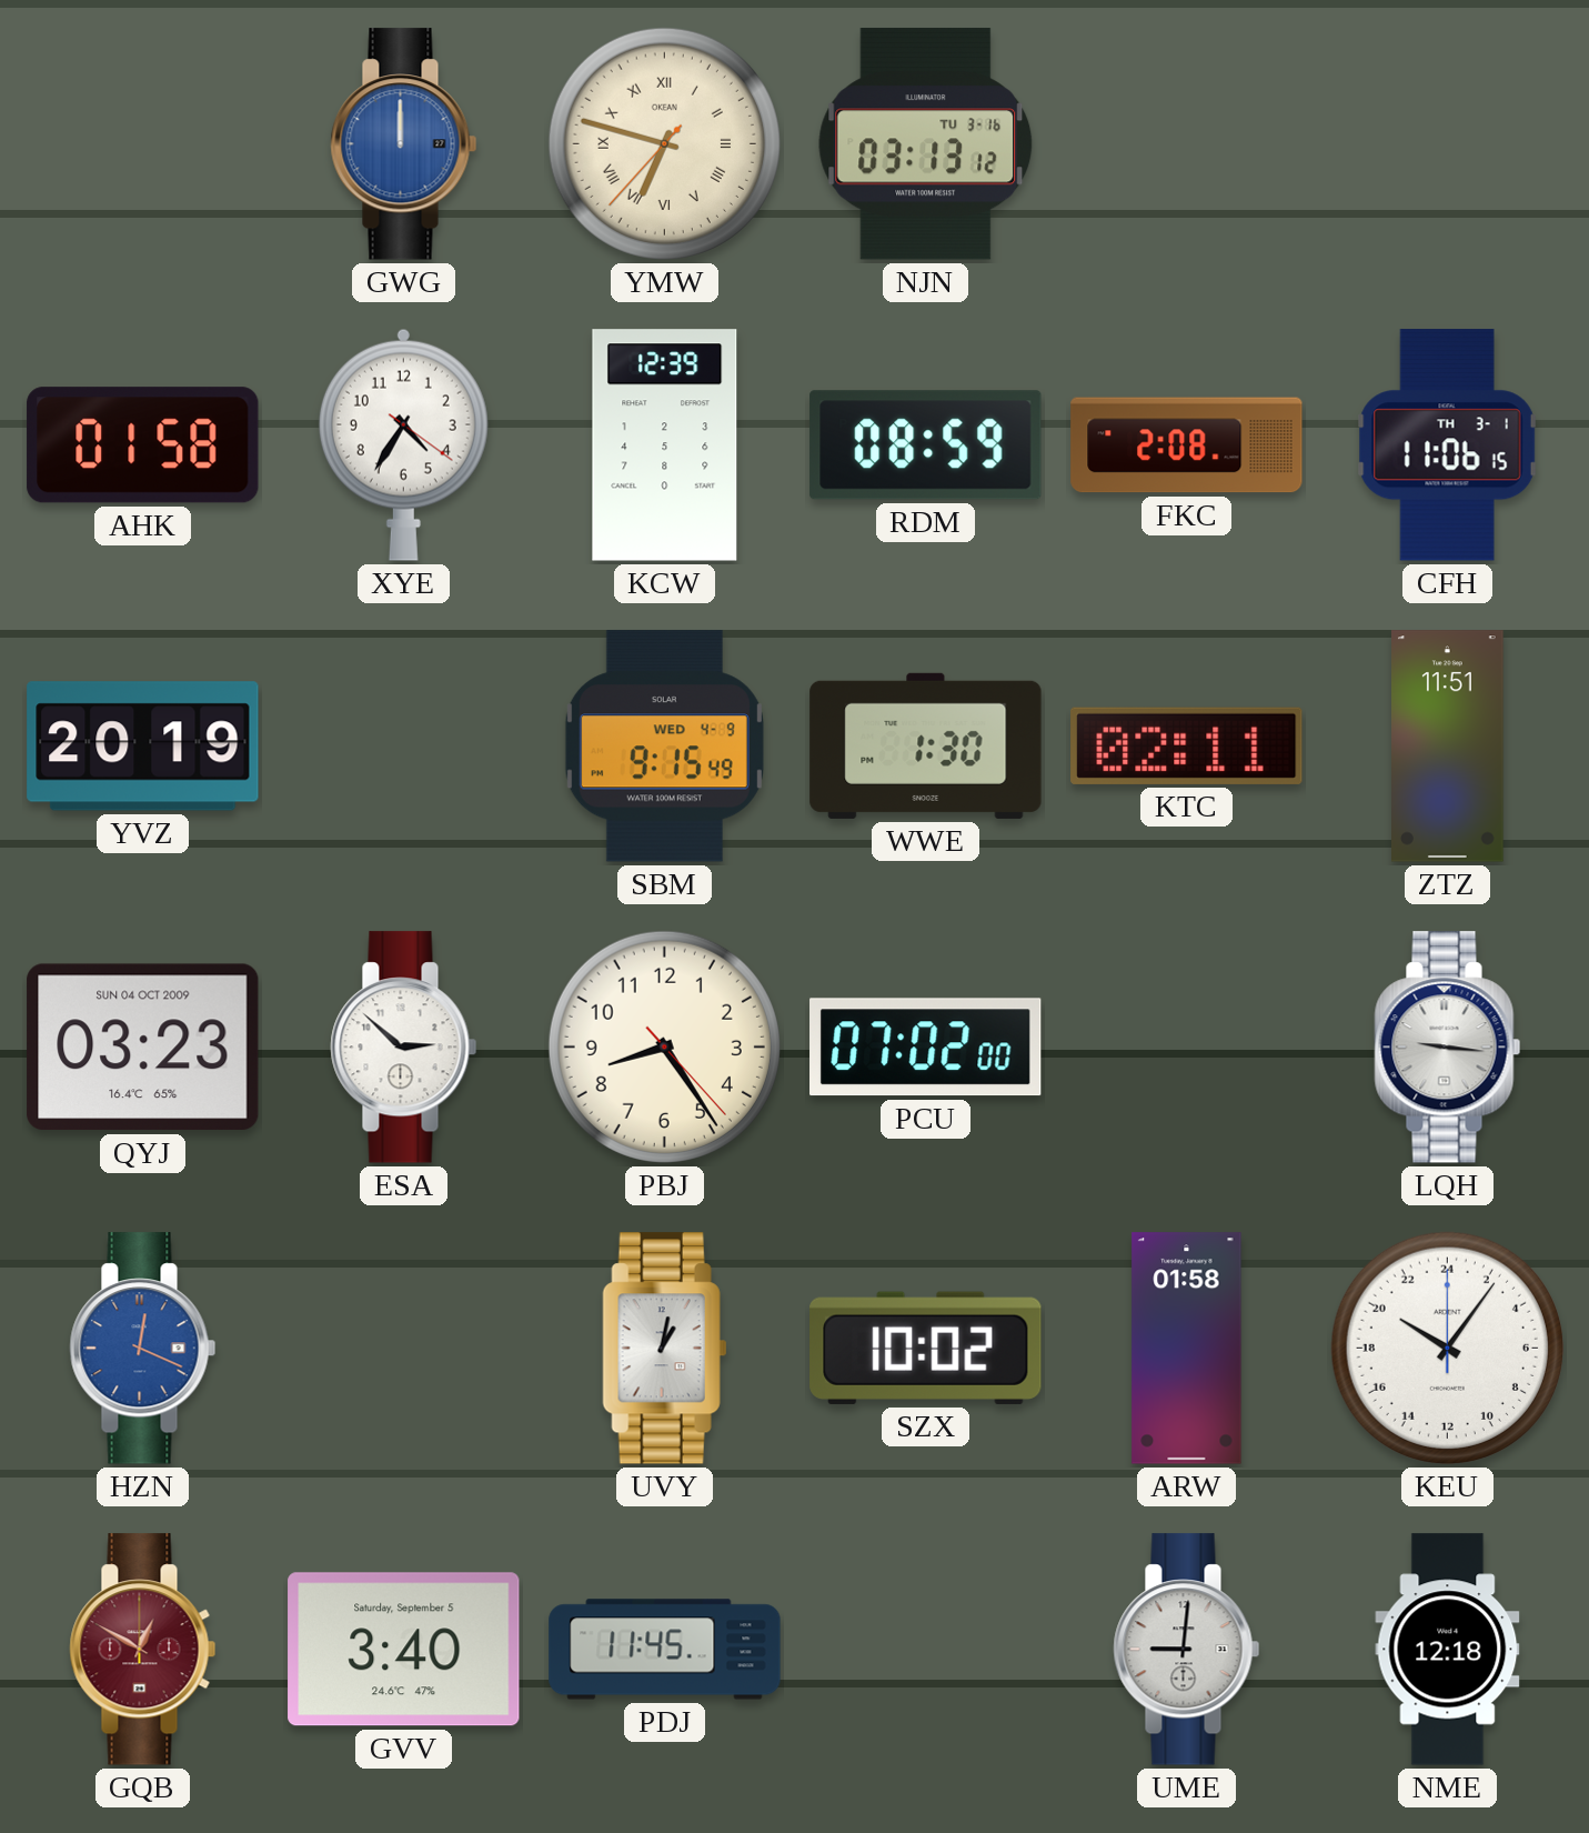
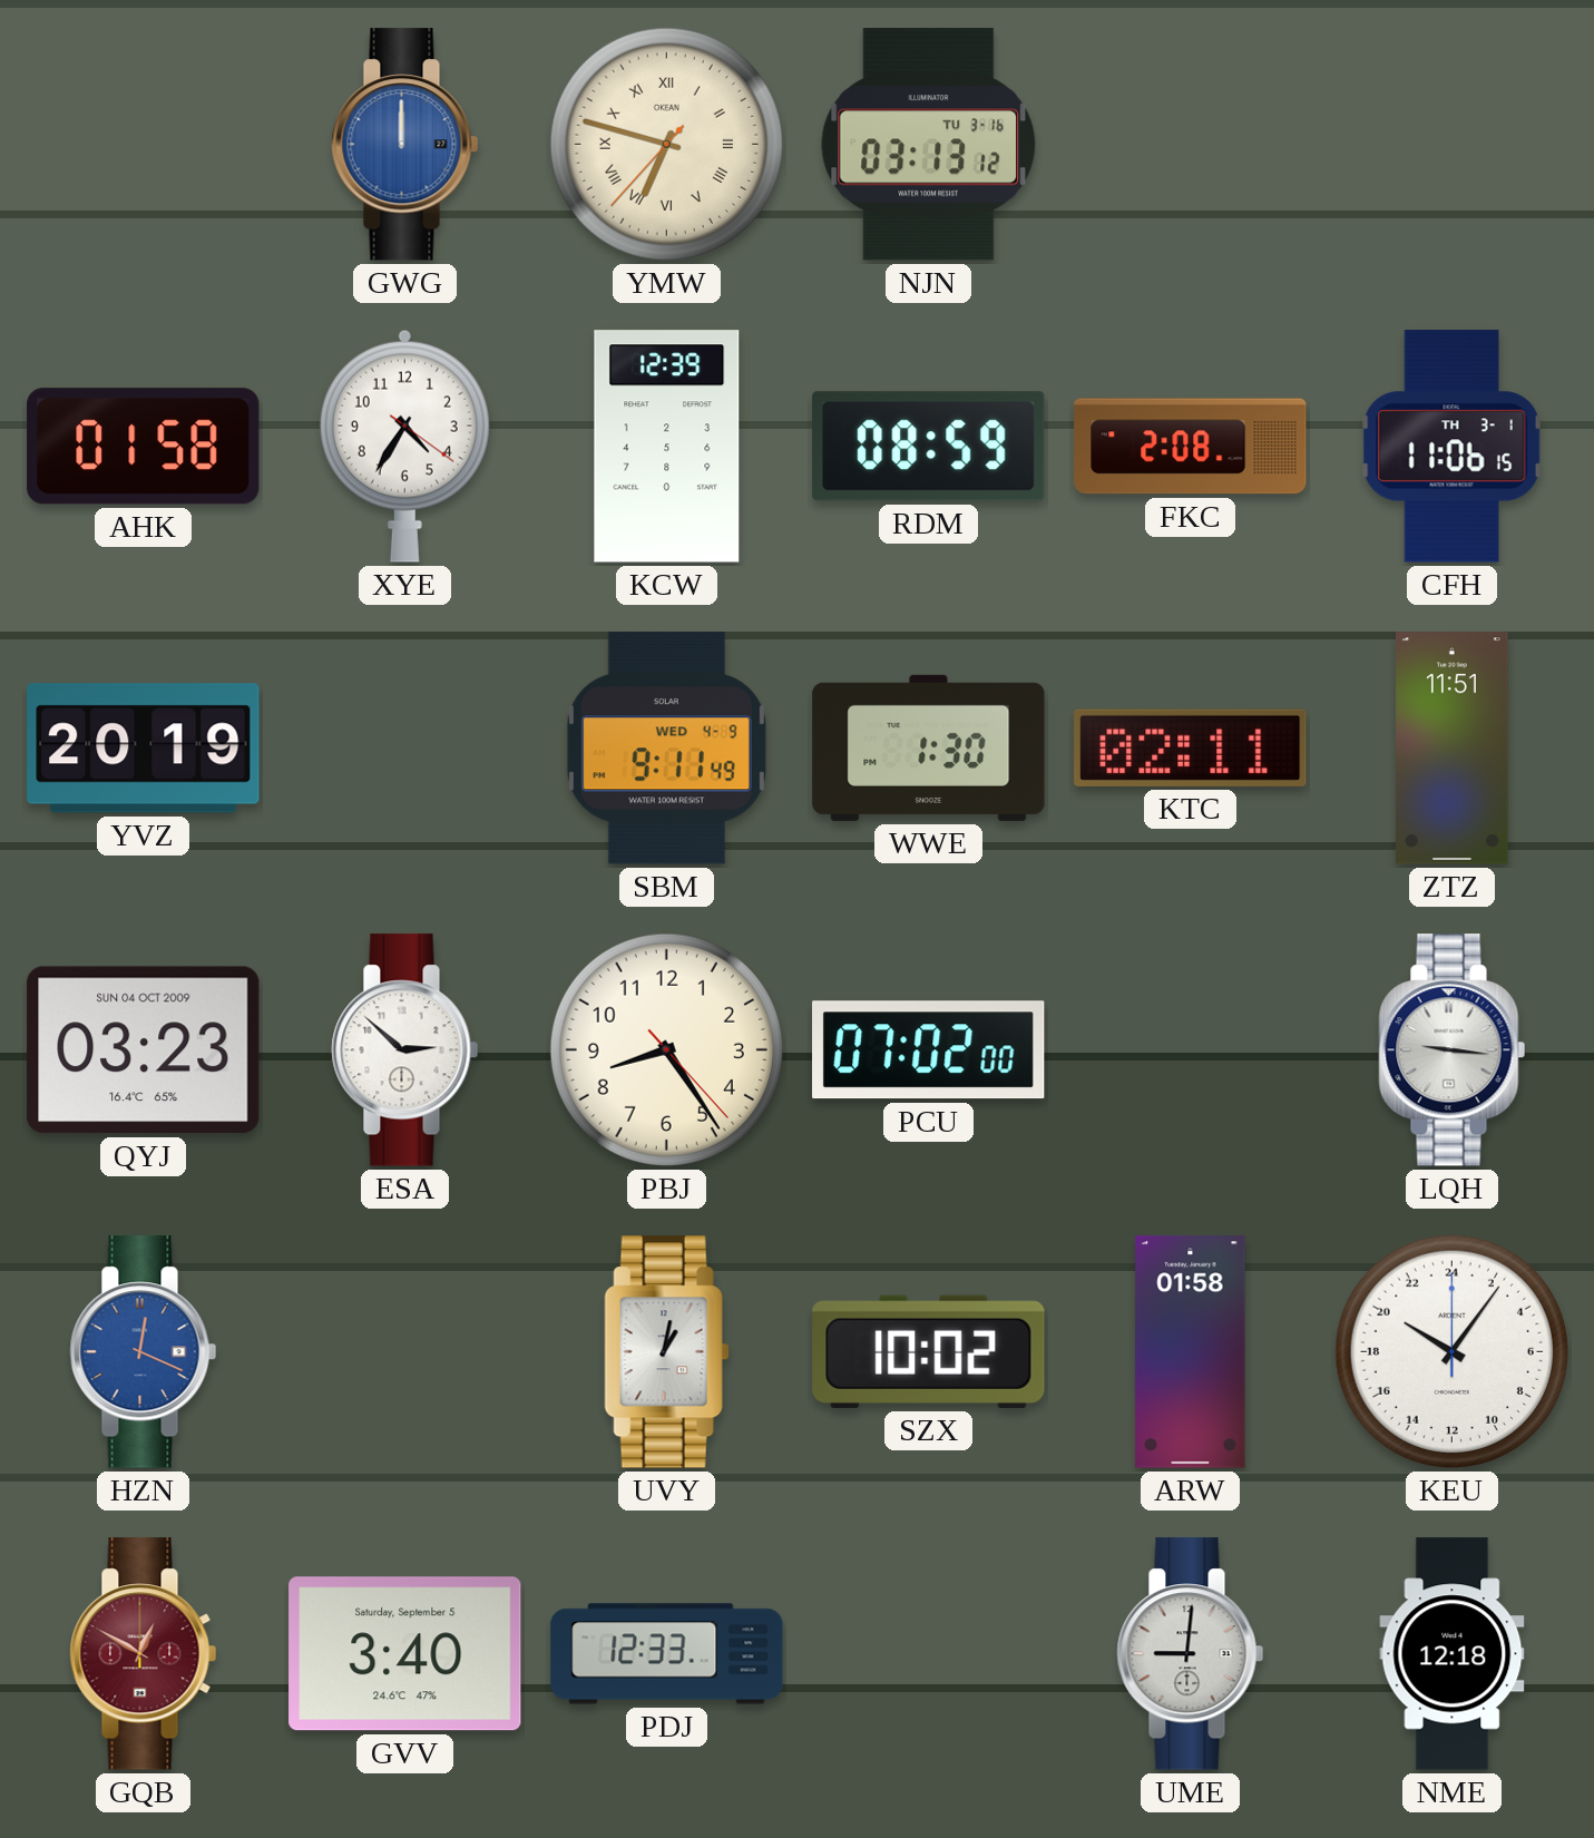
SBM: 9:15 -> 9:11 (666, 749)
PDJ: 11:45 -> 12:33 (667, 1654)
